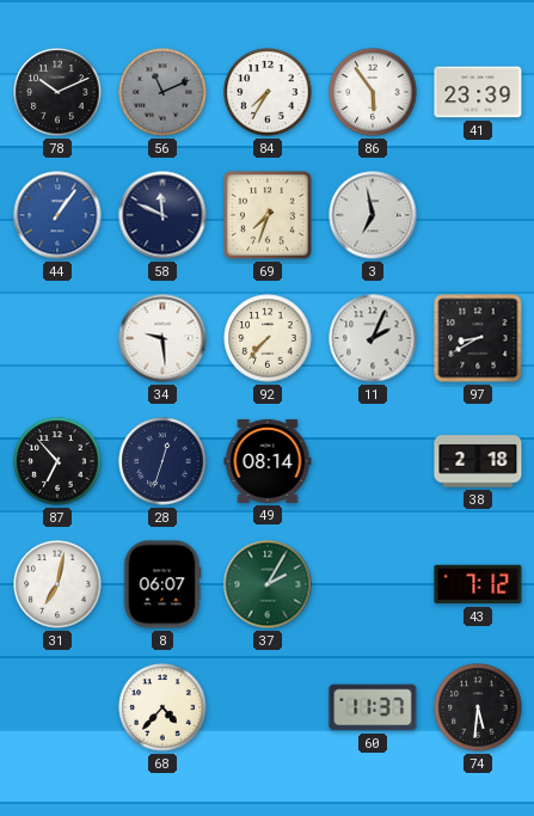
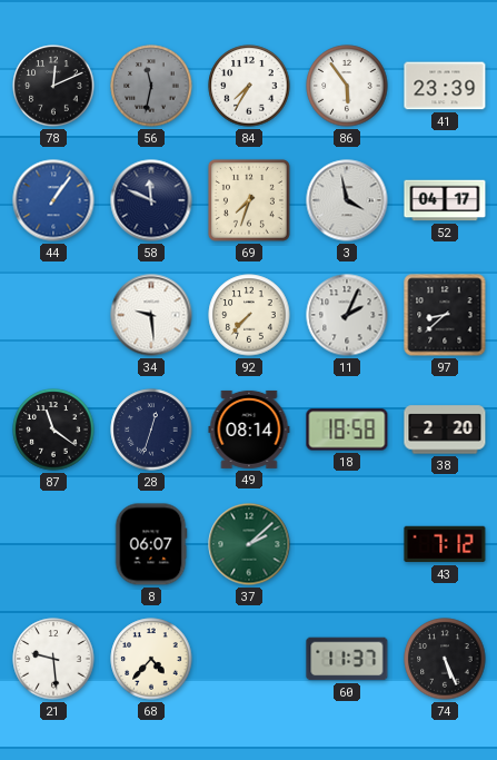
78: 10:11 -> 12:11 (53, 86)
56: 11:11 -> 11:32 (151, 86)
3: 6:58 -> 3:58 (347, 200)
52: none -> 04:17 (445, 200)
97: 8:40 -> 8:38 (445, 315)
87: 6:53 -> 11:21 (53, 430)
18: none -> 18:58 (347, 430)
38: 2:18 -> 2:20 (445, 430)
31: 7:02 -> none (57, 584)
37: 2:05 -> 2:08 (249, 544)
21: none -> 9:29 (53, 659)
74: 5:31 -> 5:26 (445, 659)
